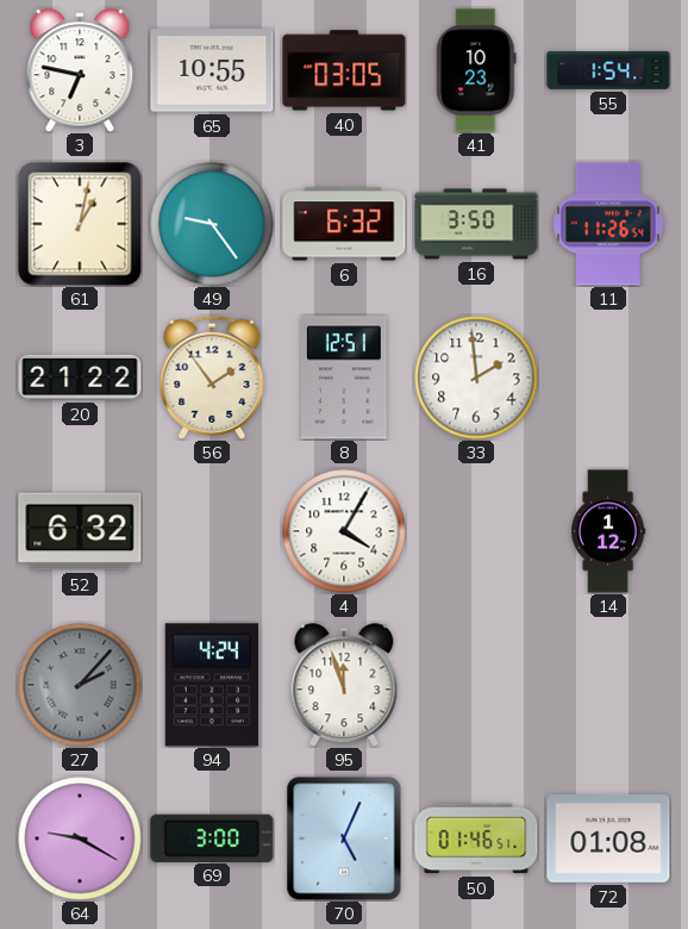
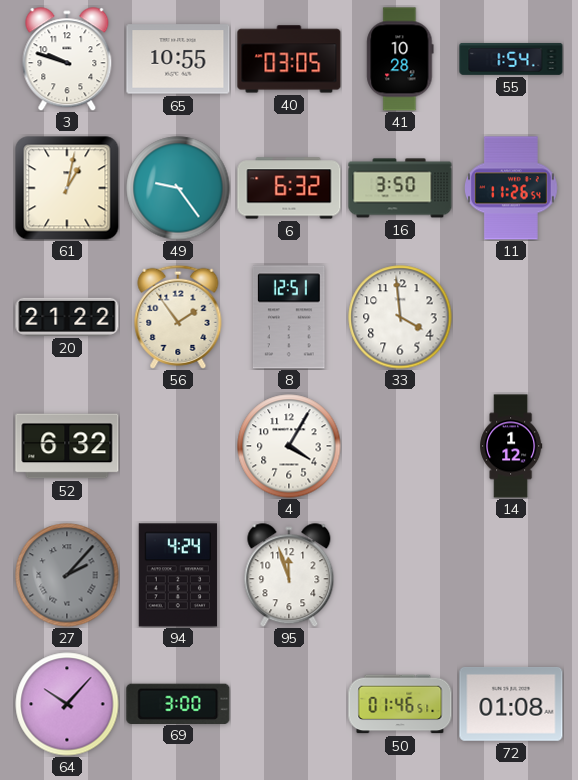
3: 6:47 -> 9:48 (67, 59)
41: 10:23 -> 10:28 (400, 59)
33: 1:59 -> 3:59 (400, 317)
64: 9:20 -> 10:07 (67, 704)
70: 5:04 -> none (344, 838)
